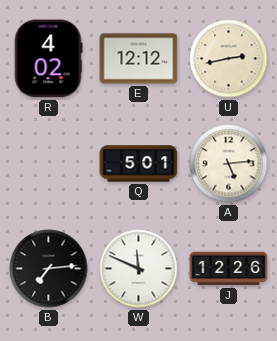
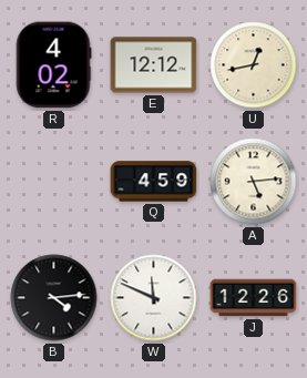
U: 2:43 -> 12:43 (254, 65)
Q: 5:01 -> 4:59 (154, 182)
B: 7:14 -> 4:14 (54, 298)
